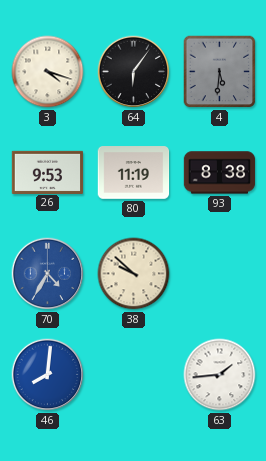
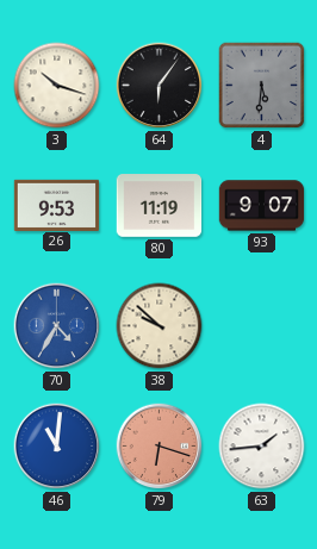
3: 4:18 -> 10:18 (57, 86)
93: 8:38 -> 9:07 (262, 206)
46: 8:01 -> 11:01 (57, 447)
79: none -> 6:18 (160, 447)
